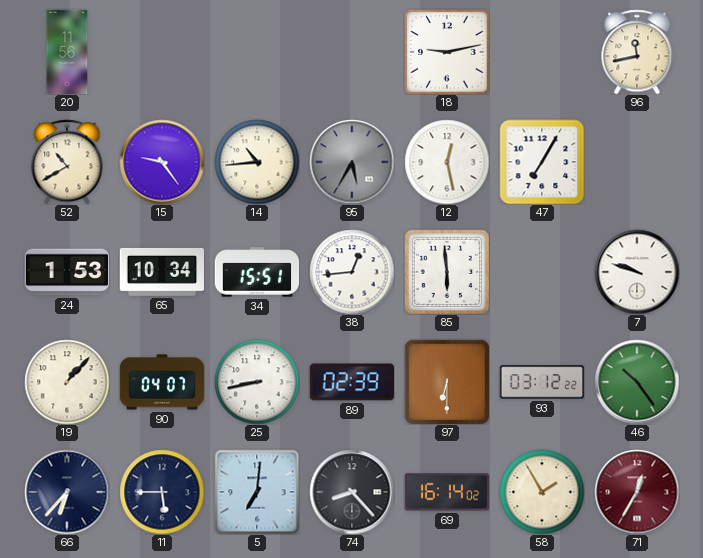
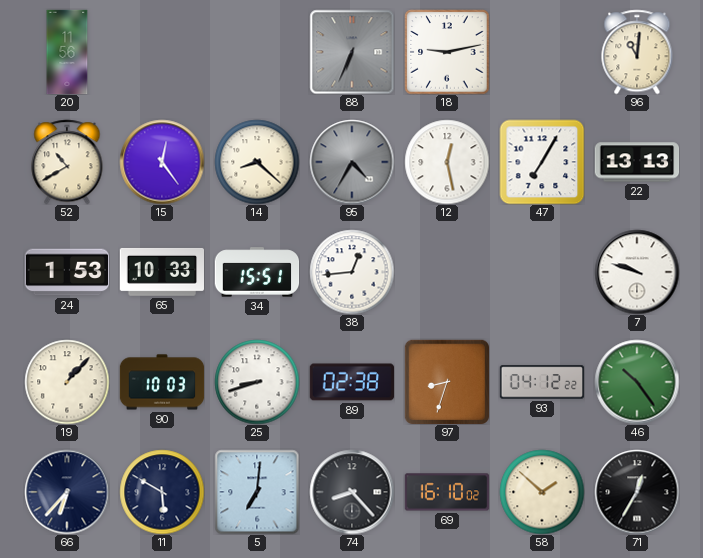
88: none -> 6:34 (352, 52)
96: 11:43 -> 11:01 (637, 52)
15: 9:24 -> 12:24 (162, 162)
14: 10:44 -> 8:22 (257, 162)
95: 5:35 -> 4:35 (352, 162)
22: none -> 13:13 (637, 162)
65: 10:34 -> 10:33 (162, 272)
85: 5:59 -> none (446, 271)
90: 04:07 -> 10:03 (162, 382)
25: 8:43 -> 8:42 (257, 382)
89: 02:39 -> 02:38 (352, 382)
97: 6:30 -> 8:33 (446, 381)
93: 03:12 -> 04:12 (542, 382)
11: 5:45 -> 5:50 (162, 492)
69: 16:14 -> 16:10 (447, 492)
58: 1:55 -> 1:52 (542, 492)
71 dial: burgundy -> black (637, 492)
